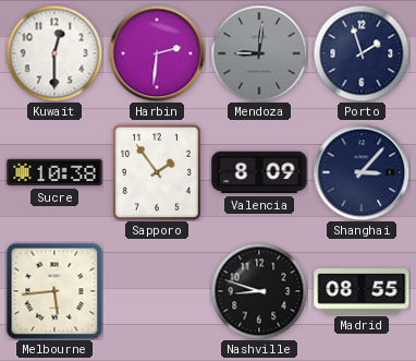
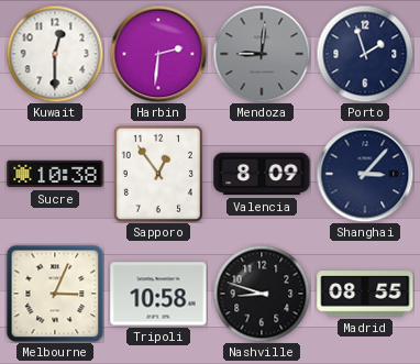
Sapporo: 1:54 -> 12:54 (158, 174)
Melbourne: 5:44 -> 3:04 (55, 294)
Tripoli: none -> 10:58 (158, 294)
